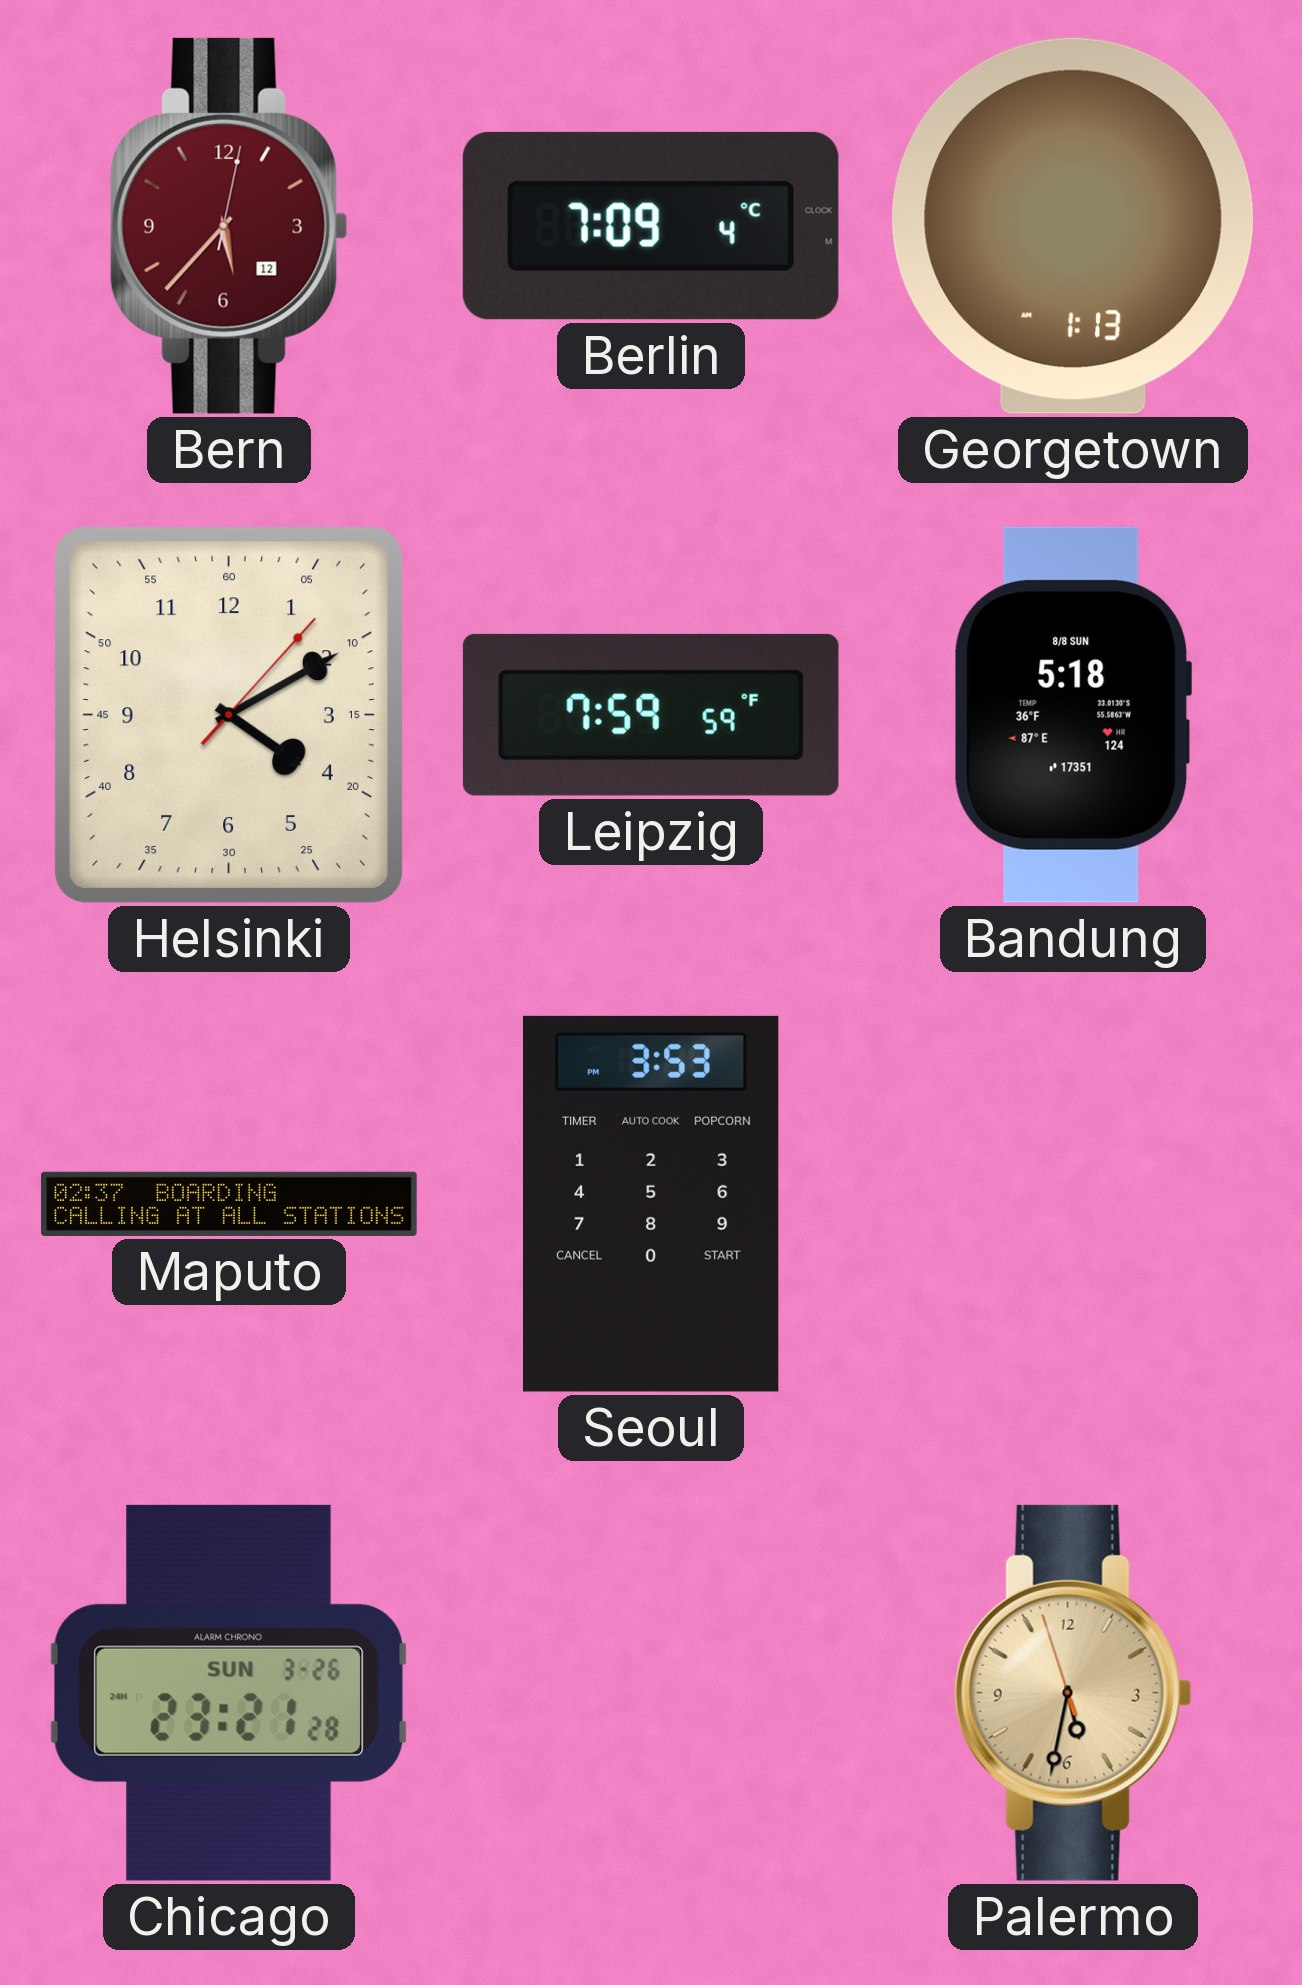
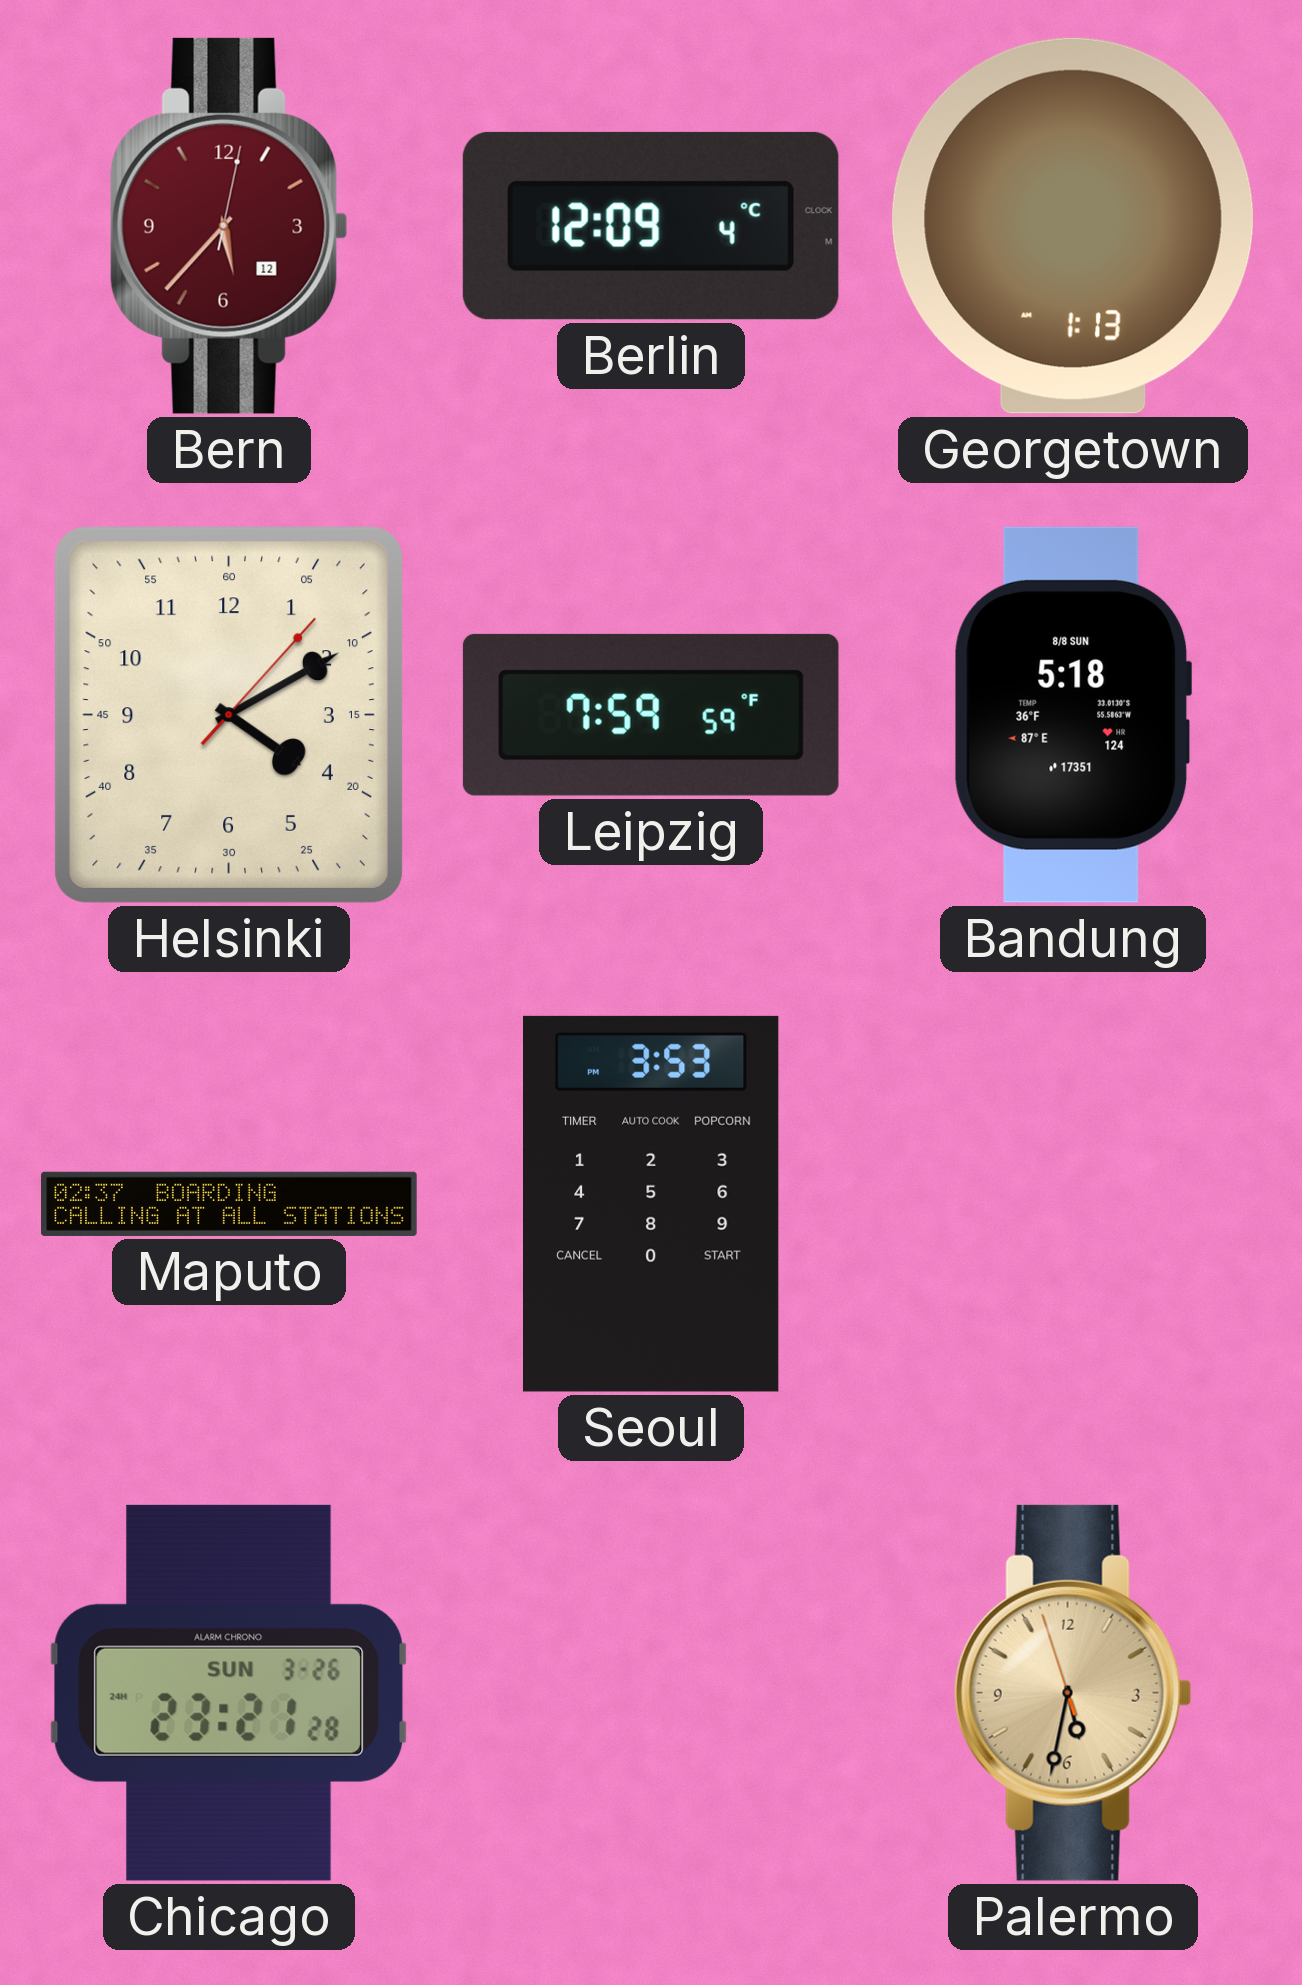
Berlin: 7:09 -> 12:09 (651, 226)
